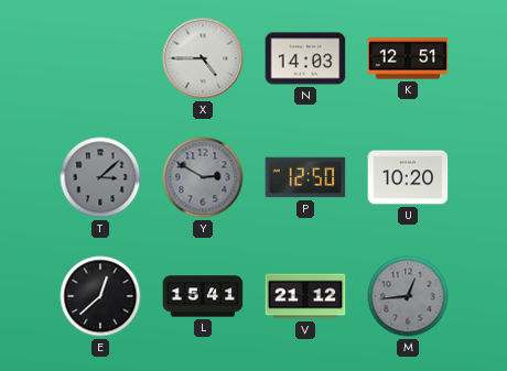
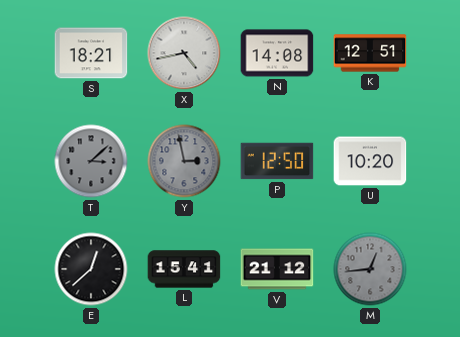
S: none -> 18:21 (91, 53)
X: 4:45 -> 4:43 (184, 53)
N: 14:03 -> 14:08 (277, 53)
Y: 2:50 -> 2:58 (184, 161)
